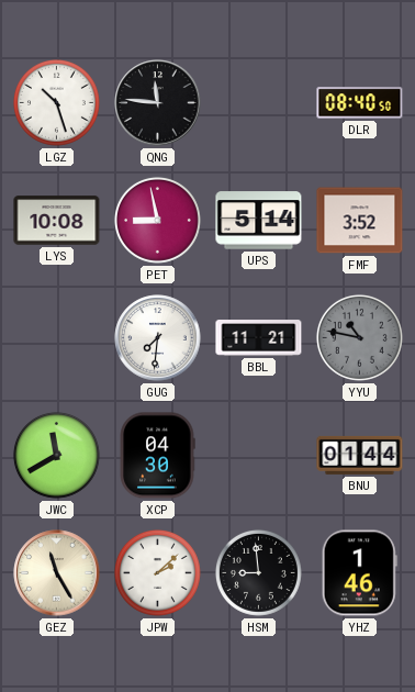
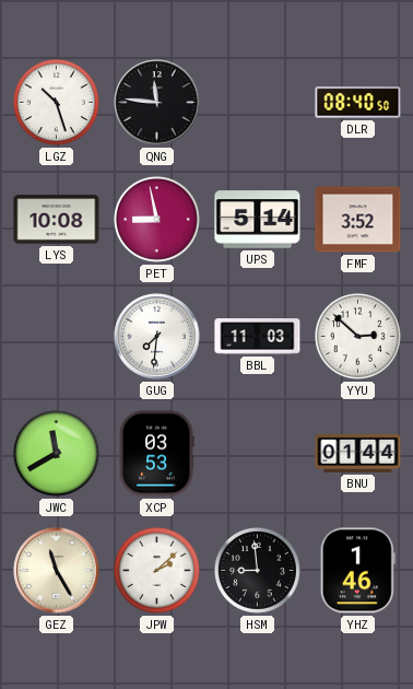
BBL: 11:21 -> 11:03 (258, 337)
YYU: 10:47 -> 2:52 (357, 337)
YYU dial: grey -> white (357, 337)
XCP: 04:30 -> 03:53 (156, 454)
